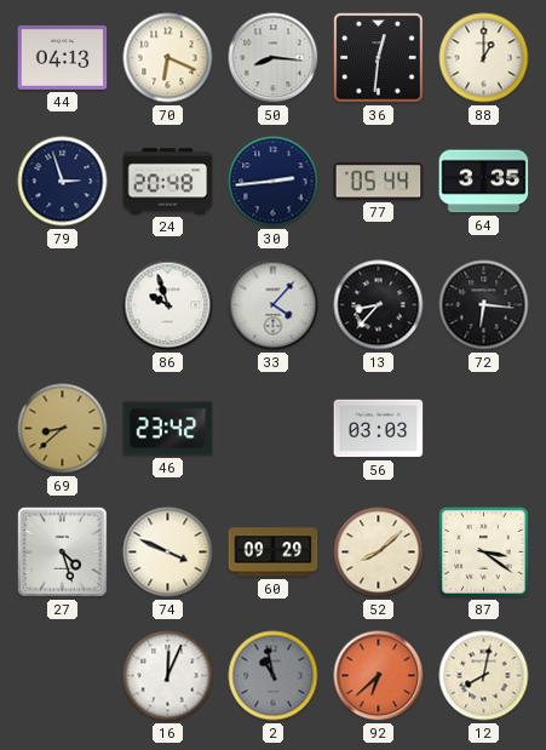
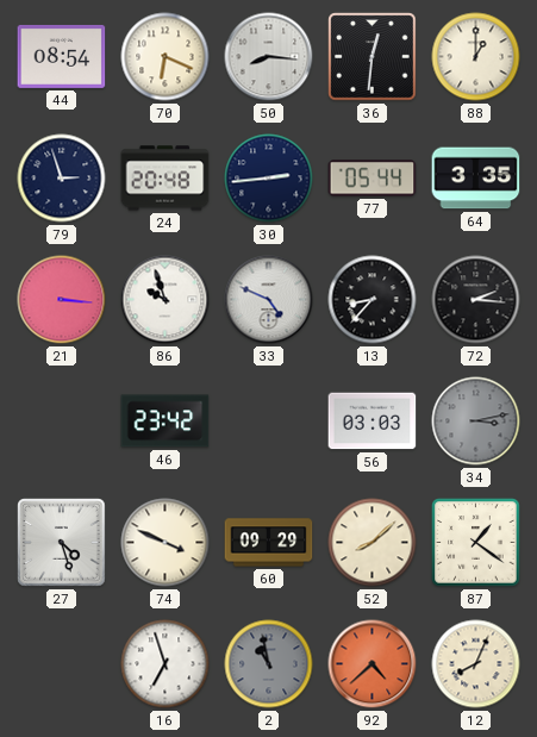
44: 04:13 -> 08:54 (62, 56)
21: none -> 3:16 (62, 300)
33: 4:07 -> 4:49 (269, 300)
72: 6:16 -> 2:16 (476, 300)
69: 8:38 -> none (63, 429)
34: none -> 3:13 (476, 421)
87: 3:21 -> 1:21 (476, 543)
16: 12:04 -> 6:57 (166, 664)
92: 6:38 -> 4:38 (373, 664)
12: 8:02 -> 8:04 (476, 664)
